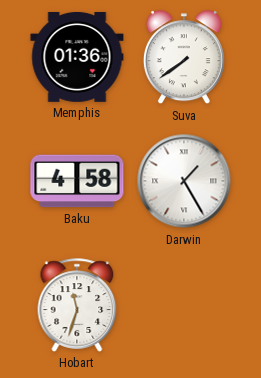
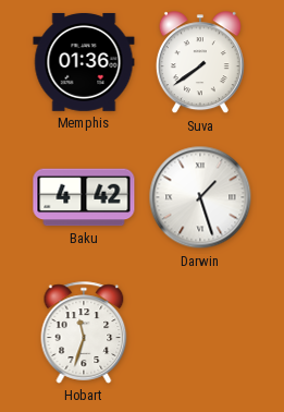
Baku: 4:58 -> 4:42 (84, 197)
Darwin: 1:25 -> 1:27 (200, 197)
